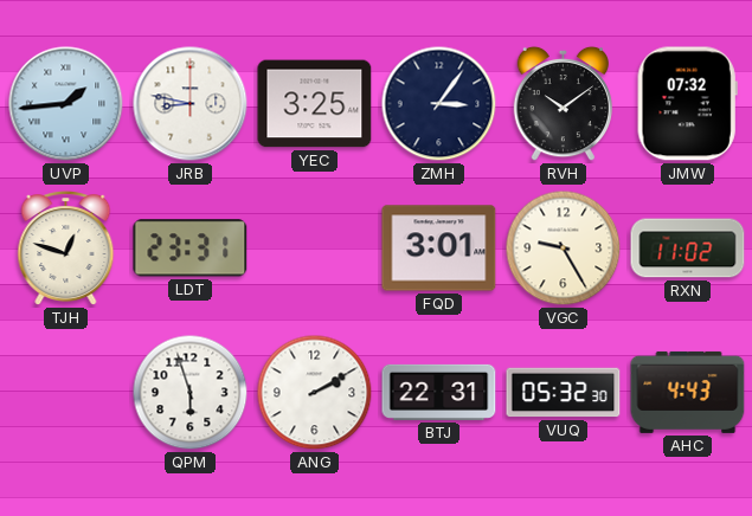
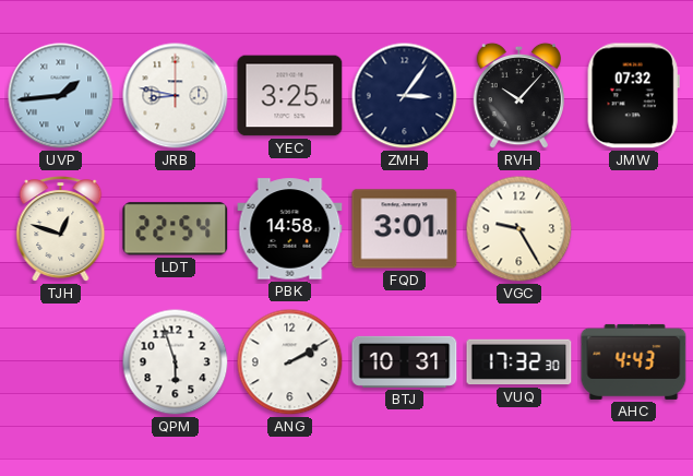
RVH: 10:09 -> 10:07 (518, 96)
LDT: 23:31 -> 22:54 (176, 229)
PBK: none -> 14:58 (290, 229)
RXN: 11:02 -> none (688, 249)
BTJ: 22:31 -> 10:31 (405, 361)
VUQ: 05:32 -> 17:32 (519, 362)
